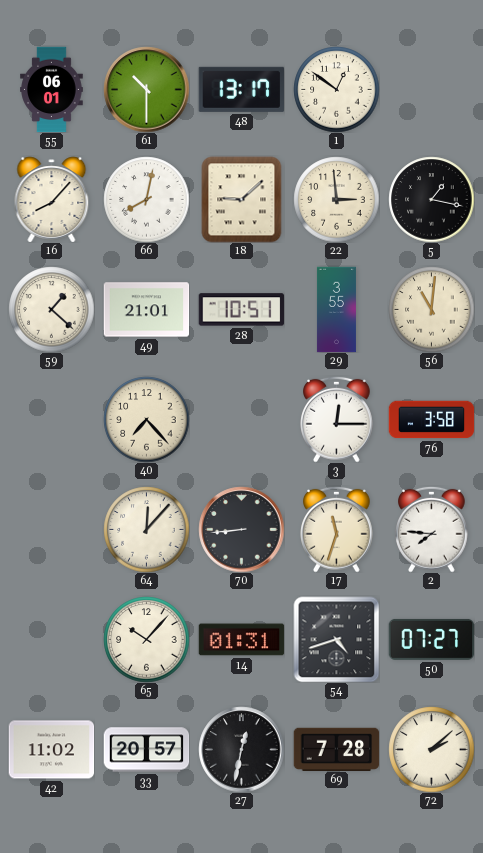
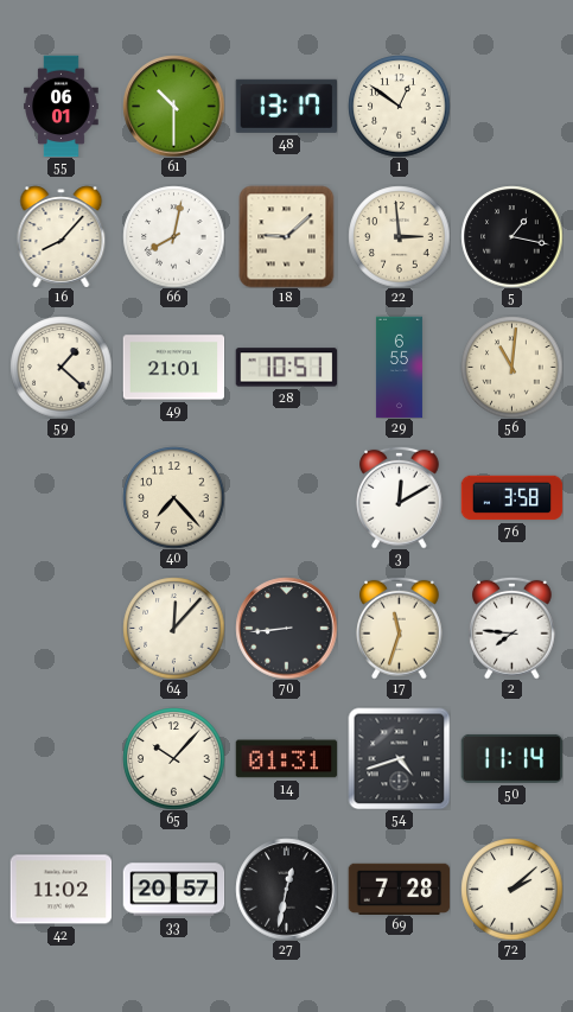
29: 3:55 -> 6:55 (399, 367)
3: 12:15 -> 12:10 (400, 497)
50: 07:27 -> 11:14 (511, 758)
